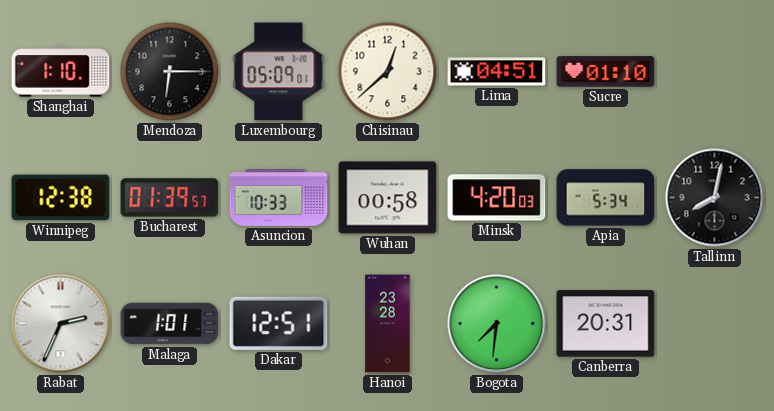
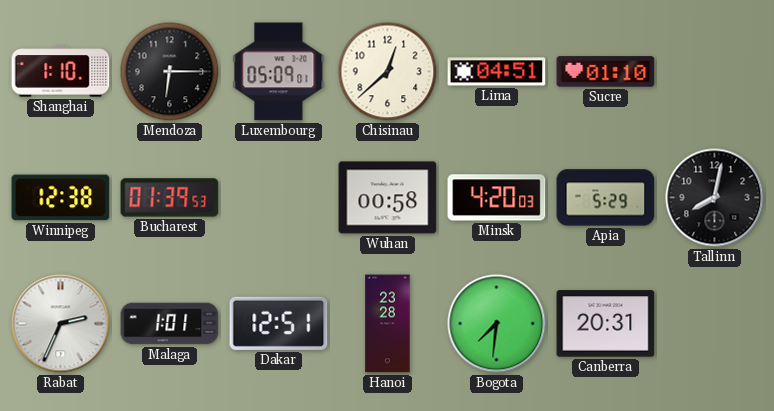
Bucharest: 01:39:57 -> 01:39:53 (170, 198)
Asuncion: 10:33 -> none (279, 198)
Apia: 5:34 -> 5:29 (606, 198)
